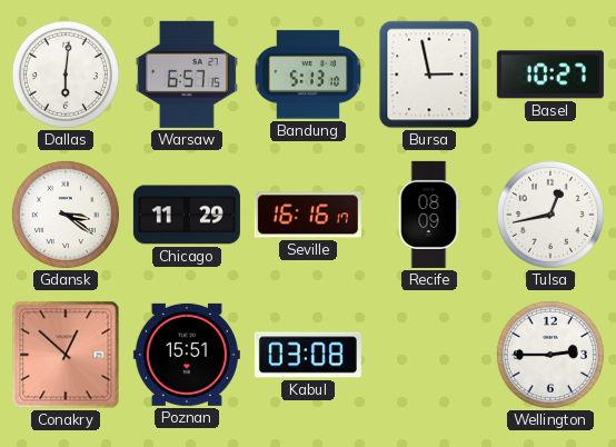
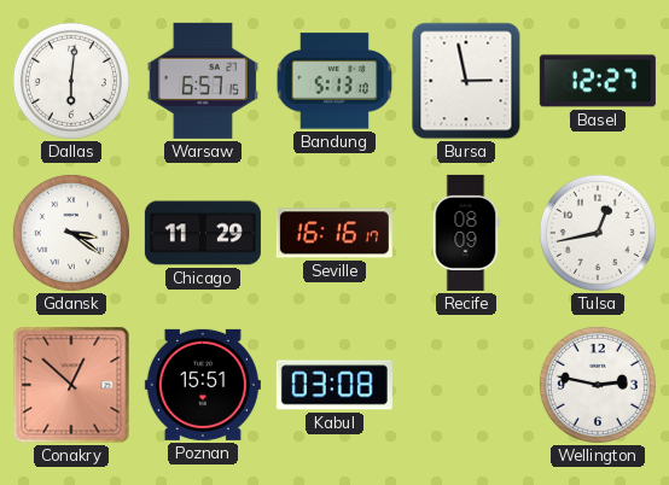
Basel: 10:27 -> 12:27 (598, 81)
Wellington: 2:45 -> 2:47 (598, 385)
